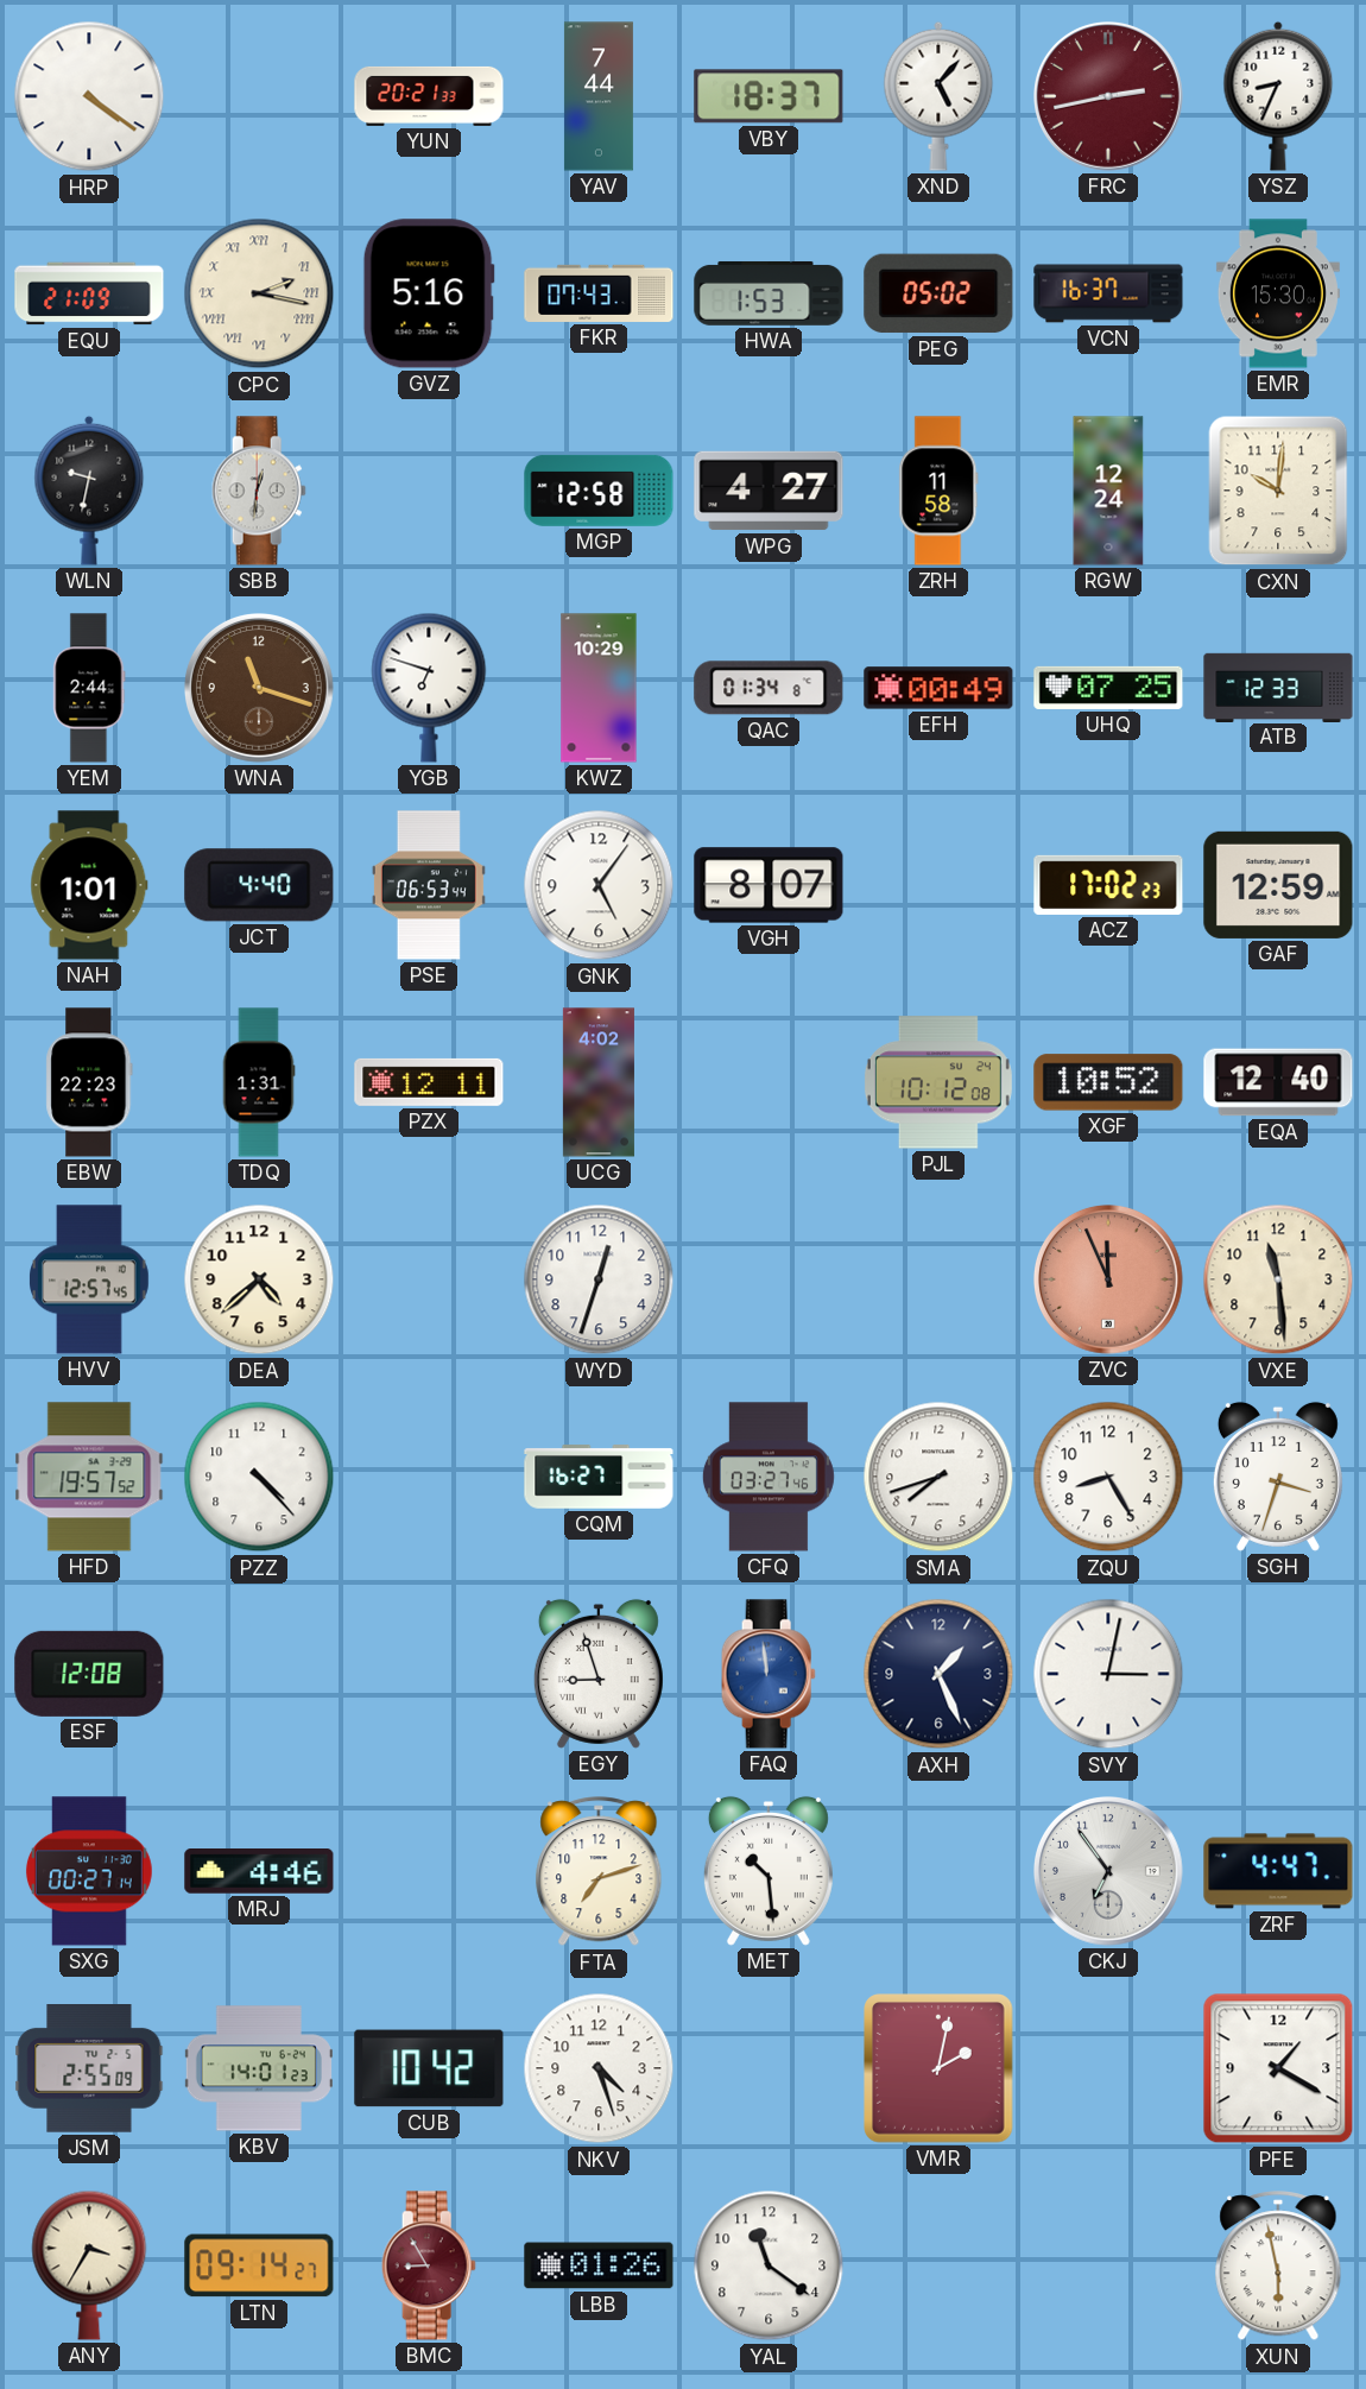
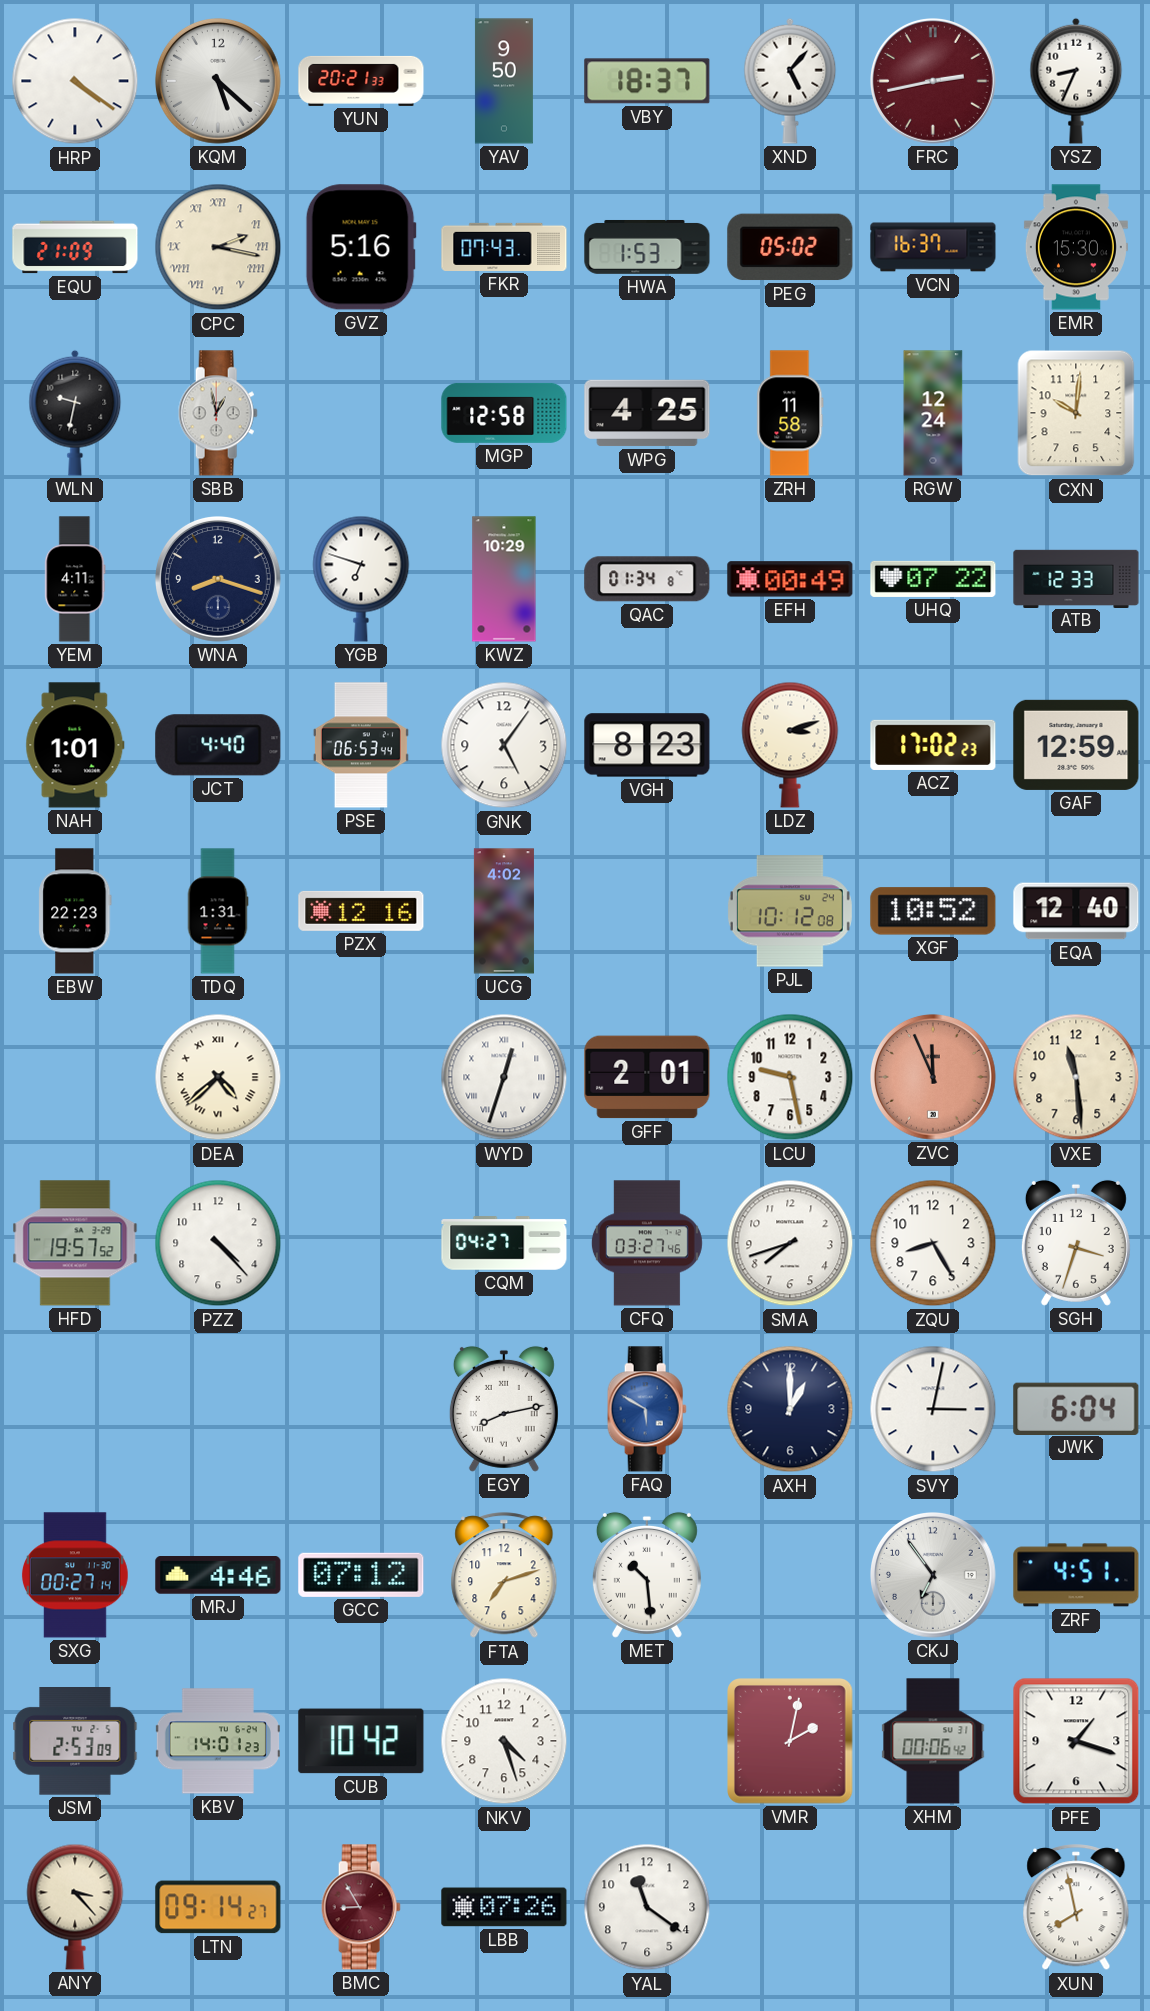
KQM: none -> 5:22 (219, 82)
YAV: 7:44 -> 9:50 (504, 81)
SBB: 12:31 -> 12:58 (218, 413)
WPG: 4:27 -> 4:25 (647, 413)
YEM: 2:44 -> 4:11 (75, 579)
WNA: 11:18 -> 8:18 (219, 580)
WNA dial: brown -> navy (219, 580)
UHQ: 07:25 -> 07:22 (933, 579)
VGH: 8:07 -> 8:23 (647, 745)
LDZ: none -> 3:12 (790, 745)
PZX: 12:11 -> 12:16 (361, 911)
HVV: 12:57 -> none (90, 1279)
DEA numerals: Arabic -> Roman (218, 1077)
WYD numerals: Arabic -> Roman (504, 1077)
GFF: none -> 2:01 (647, 1077)
LCU: none -> 9:28 (790, 1077)
CQM: 16:27 -> 04:27 (504, 1243)
ESF: 12:08 -> none (89, 1674)
EGY: 8:57 -> 8:13 (504, 1409)
FAQ: 11:59 -> 5:50 (647, 1409)
AXH: 1:26 -> 1:00 (790, 1409)
JWK: none -> 6:04 (1076, 1408)
GCC: none -> 07:12 (361, 1575)
ZRF: 4:47 -> 4:51 (1076, 1575)
JSM: 2:55 -> 2:53 (75, 1742)
XHM: none -> 00:06 (933, 1741)
PFE: 1:20 -> 1:18 (1076, 1741)
ANY: 3:35 -> 3:23 (75, 1907)
LBB: 01:26 -> 07:26 (504, 1907)
XUN: 5:58 -> 7:58 (1076, 1908)
